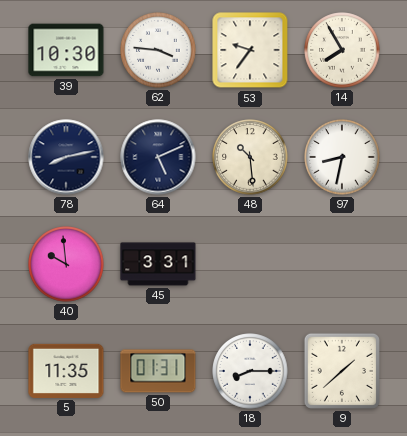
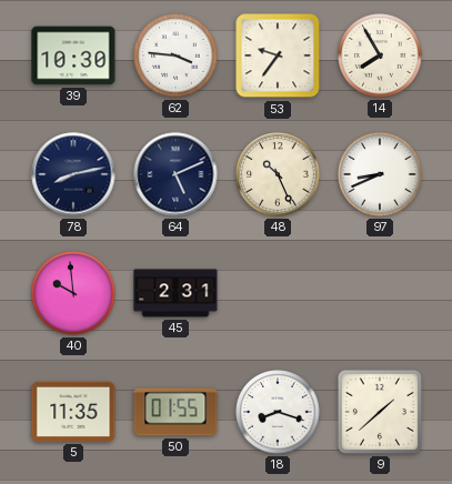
48: 10:29 -> 10:26 (278, 174)
97: 8:32 -> 8:41 (380, 174)
45: 3:31 -> 2:31 (175, 293)
50: 01:31 -> 01:55 (175, 412)
18: 8:15 -> 8:18 (278, 412)
